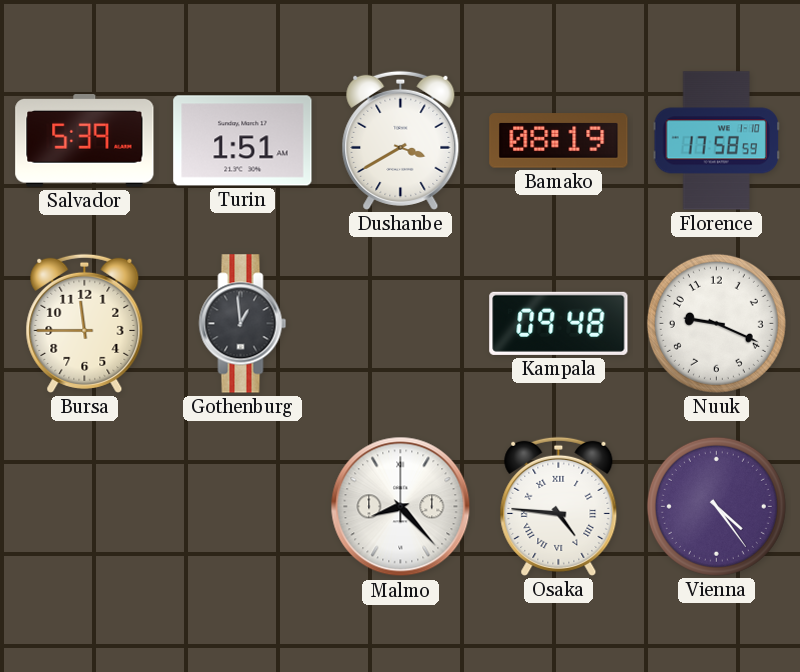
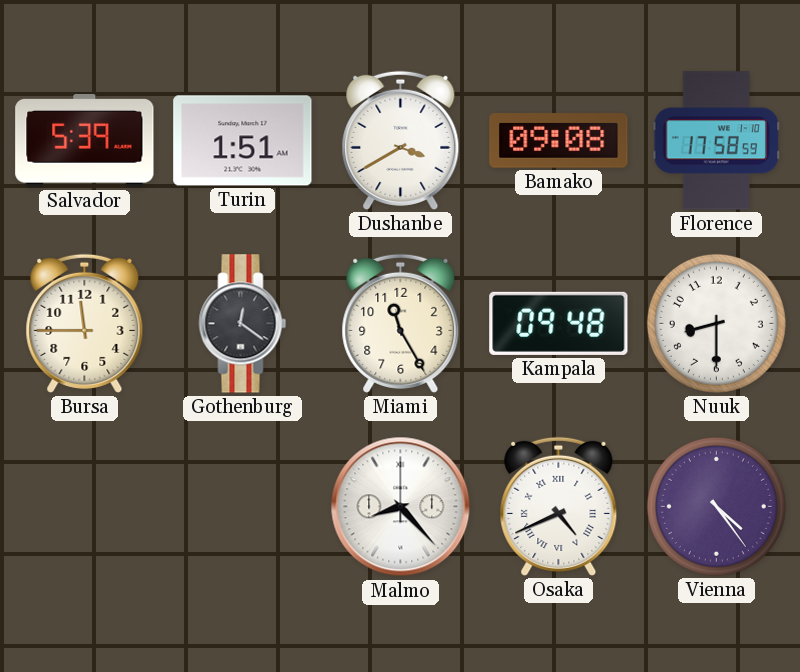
Bamako: 08:19 -> 09:08 (559, 141)
Gothenburg: 12:59 -> 12:21 (243, 324)
Miami: none -> 11:25 (401, 323)
Nuuk: 9:19 -> 8:30 (716, 323)
Osaka: 4:46 -> 4:41 (559, 506)
